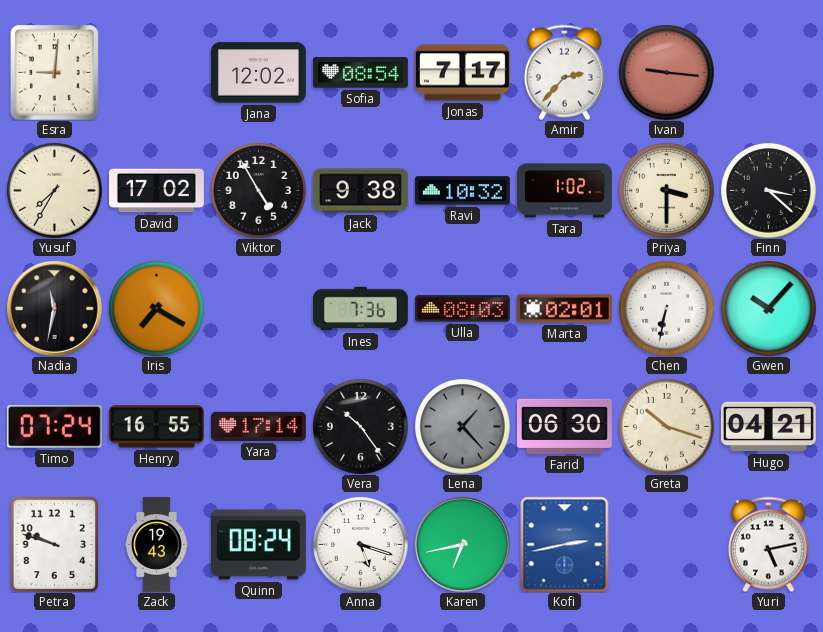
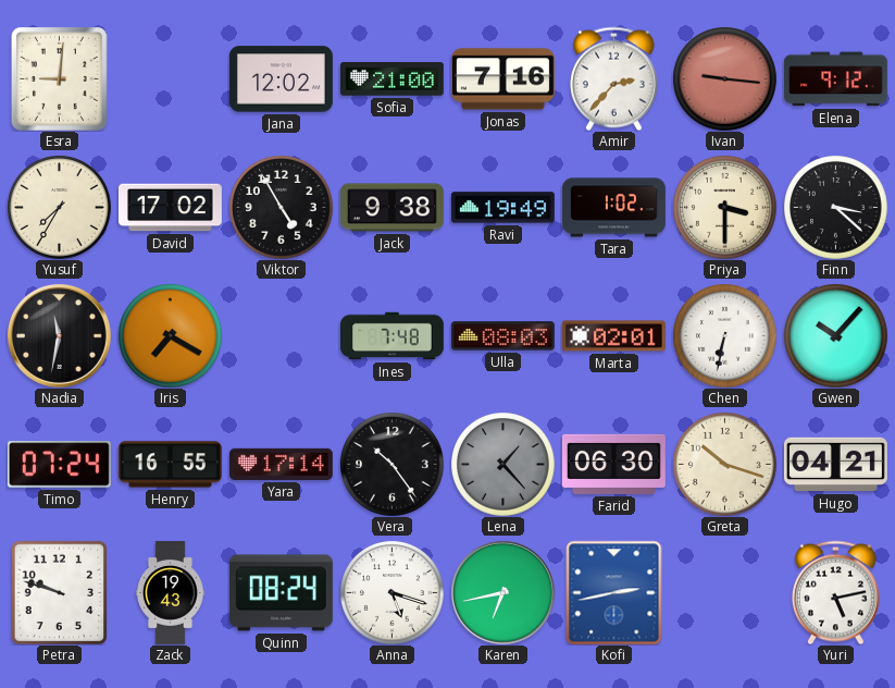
Sofia: 08:54 -> 21:00 (391, 79)
Jonas: 7:17 -> 7:16 (502, 79)
Elena: none -> 9:12 (835, 79)
Ravi: 10:32 -> 19:49 (502, 208)
Ines: 7:36 -> 7:48 (393, 336)
